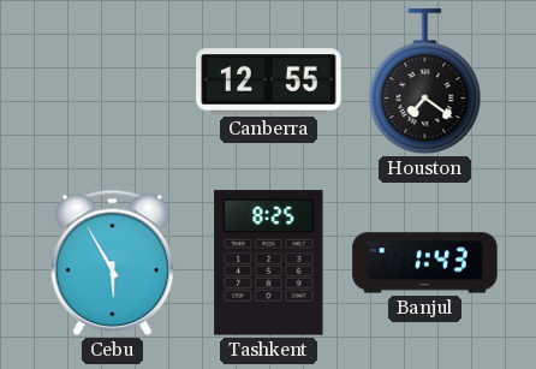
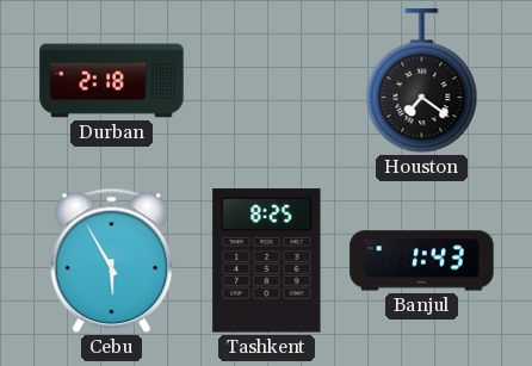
Durban: none -> 2:18 (112, 81)
Canberra: 12:55 -> none (269, 82)
